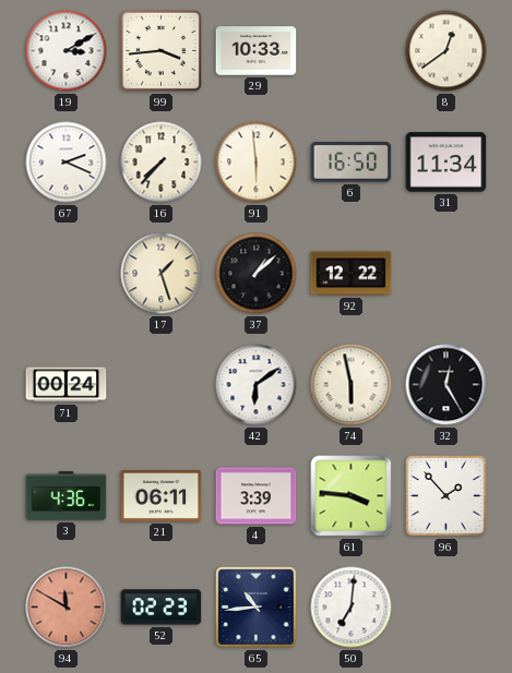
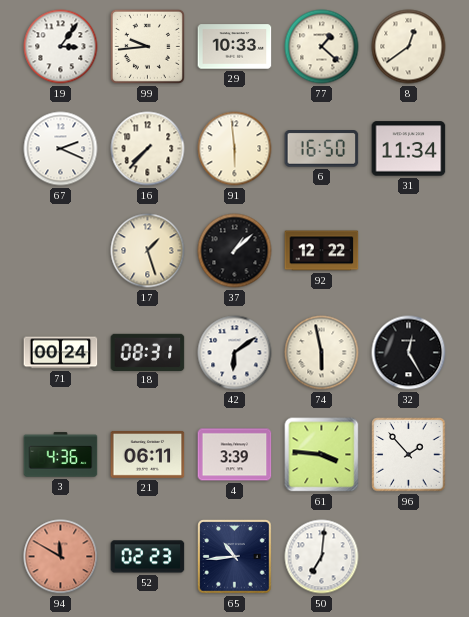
19: 3:10 -> 3:06 (61, 47)
99: 3:44 -> 9:44 (147, 46)
77: none -> 1:22 (322, 47)
18: none -> 08:31 (148, 352)
